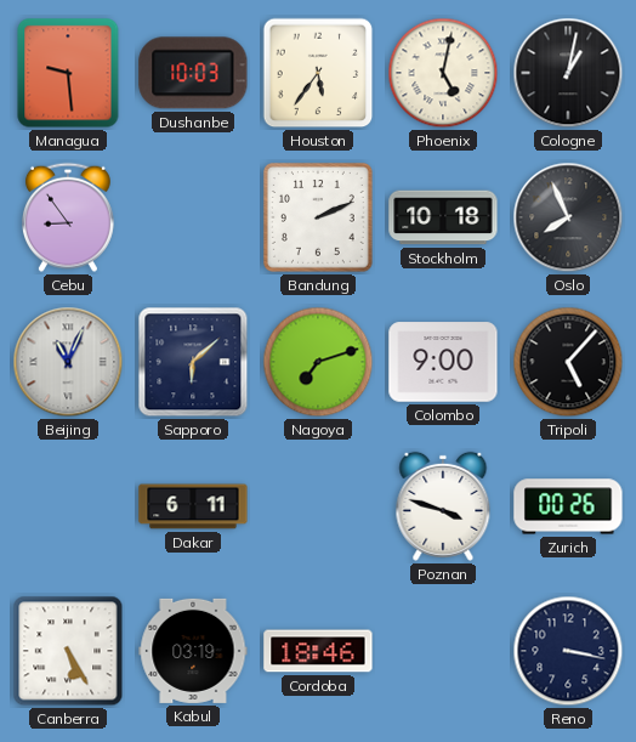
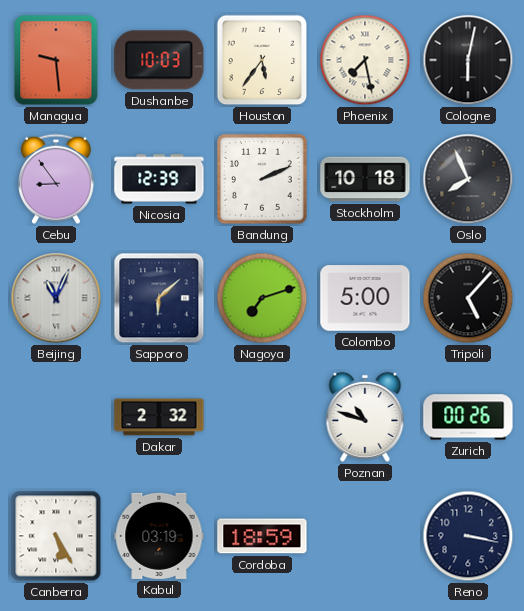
Phoenix: 5:02 -> 7:28 (365, 60)
Cologne: 1:02 -> 6:02 (468, 60)
Nicosia: none -> 12:39 (159, 179)
Colombo: 9:00 -> 5:00 (365, 298)
Dakar: 6:11 -> 2:32 (159, 417)
Poznan: 3:48 -> 10:48 (365, 417)
Cordoba: 18:46 -> 18:59 (262, 536)
